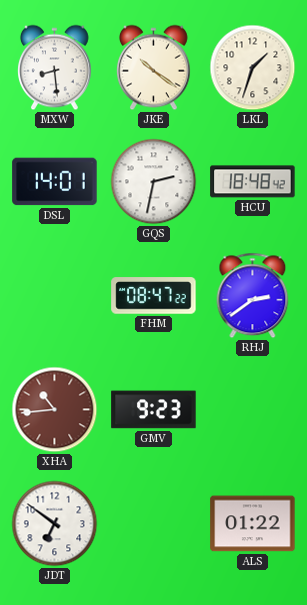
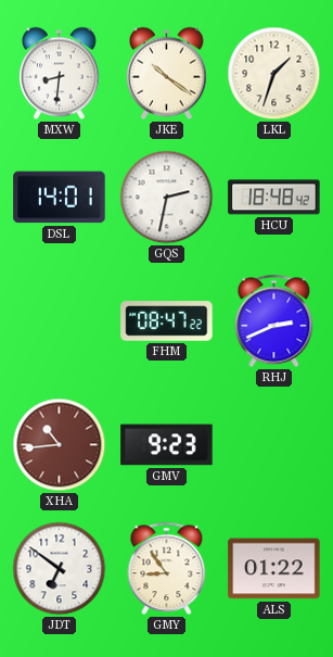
MXW: 8:29 -> 8:31 (60, 74)
RHJ: 2:39 -> 2:41 (274, 321)
GMY: none -> 8:54 (167, 569)
